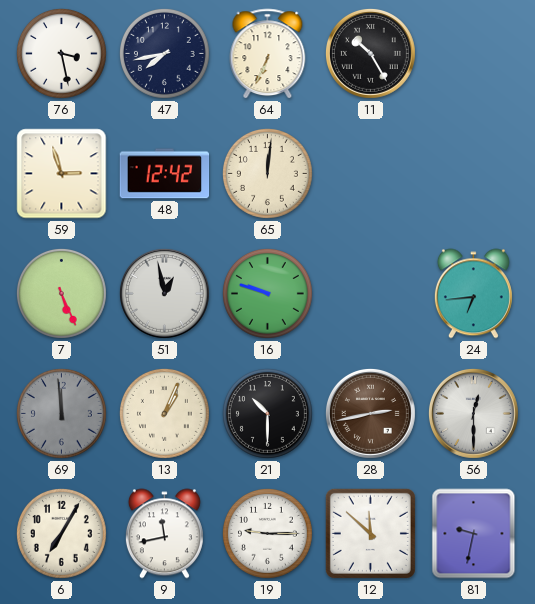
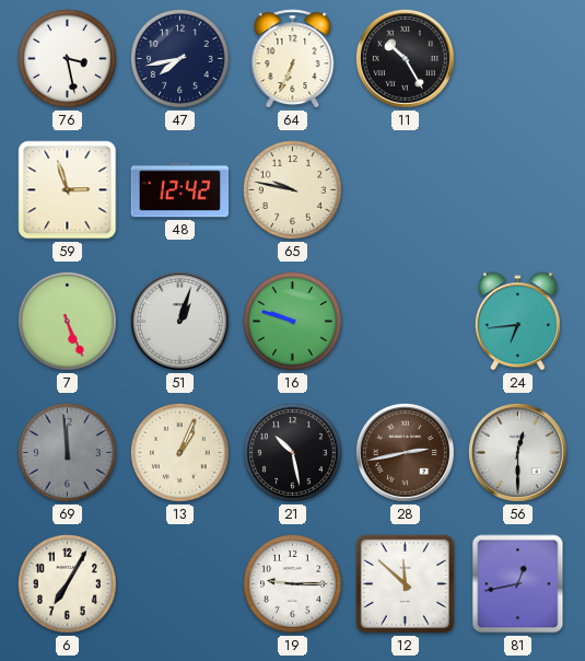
65: 12:01 -> 9:47 (292, 189)
51: 12:58 -> 1:03 (179, 321)
21: 10:30 -> 10:28 (292, 452)
9: 11:43 -> none (164, 534)
81: 9:32 -> 12:43 (518, 584)
